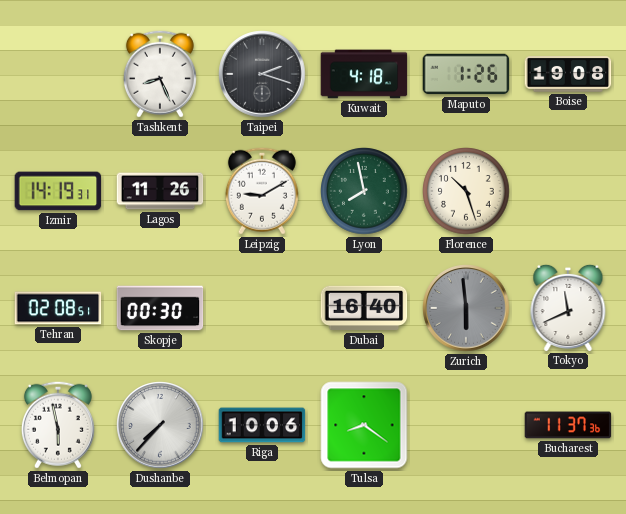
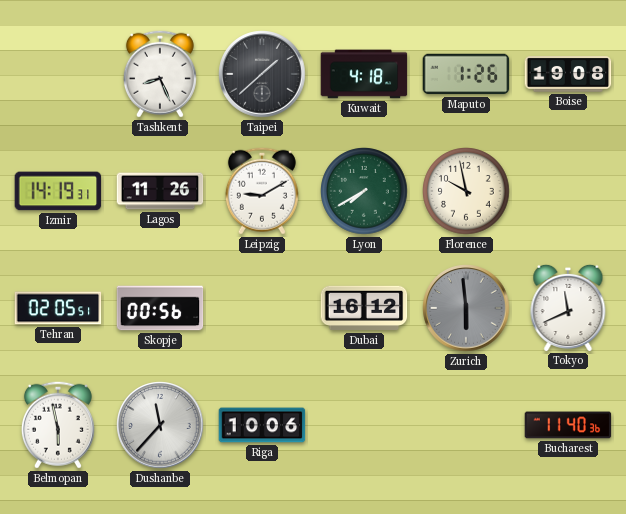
Taipei: 2:18 -> 1:38 (262, 74)
Lyon: 7:58 -> 7:40 (364, 191)
Florence: 10:27 -> 9:58 (466, 191)
Tehran: 02:08 -> 02:05 (58, 308)
Skopje: 00:30 -> 00:56 (160, 308)
Dubai: 16:40 -> 16:12 (364, 308)
Dushanbe: 7:37 -> 11:37 (160, 425)
Tulsa: 8:21 -> none (364, 425)
Bucharest: 11:37 -> 11:40 (568, 425)
